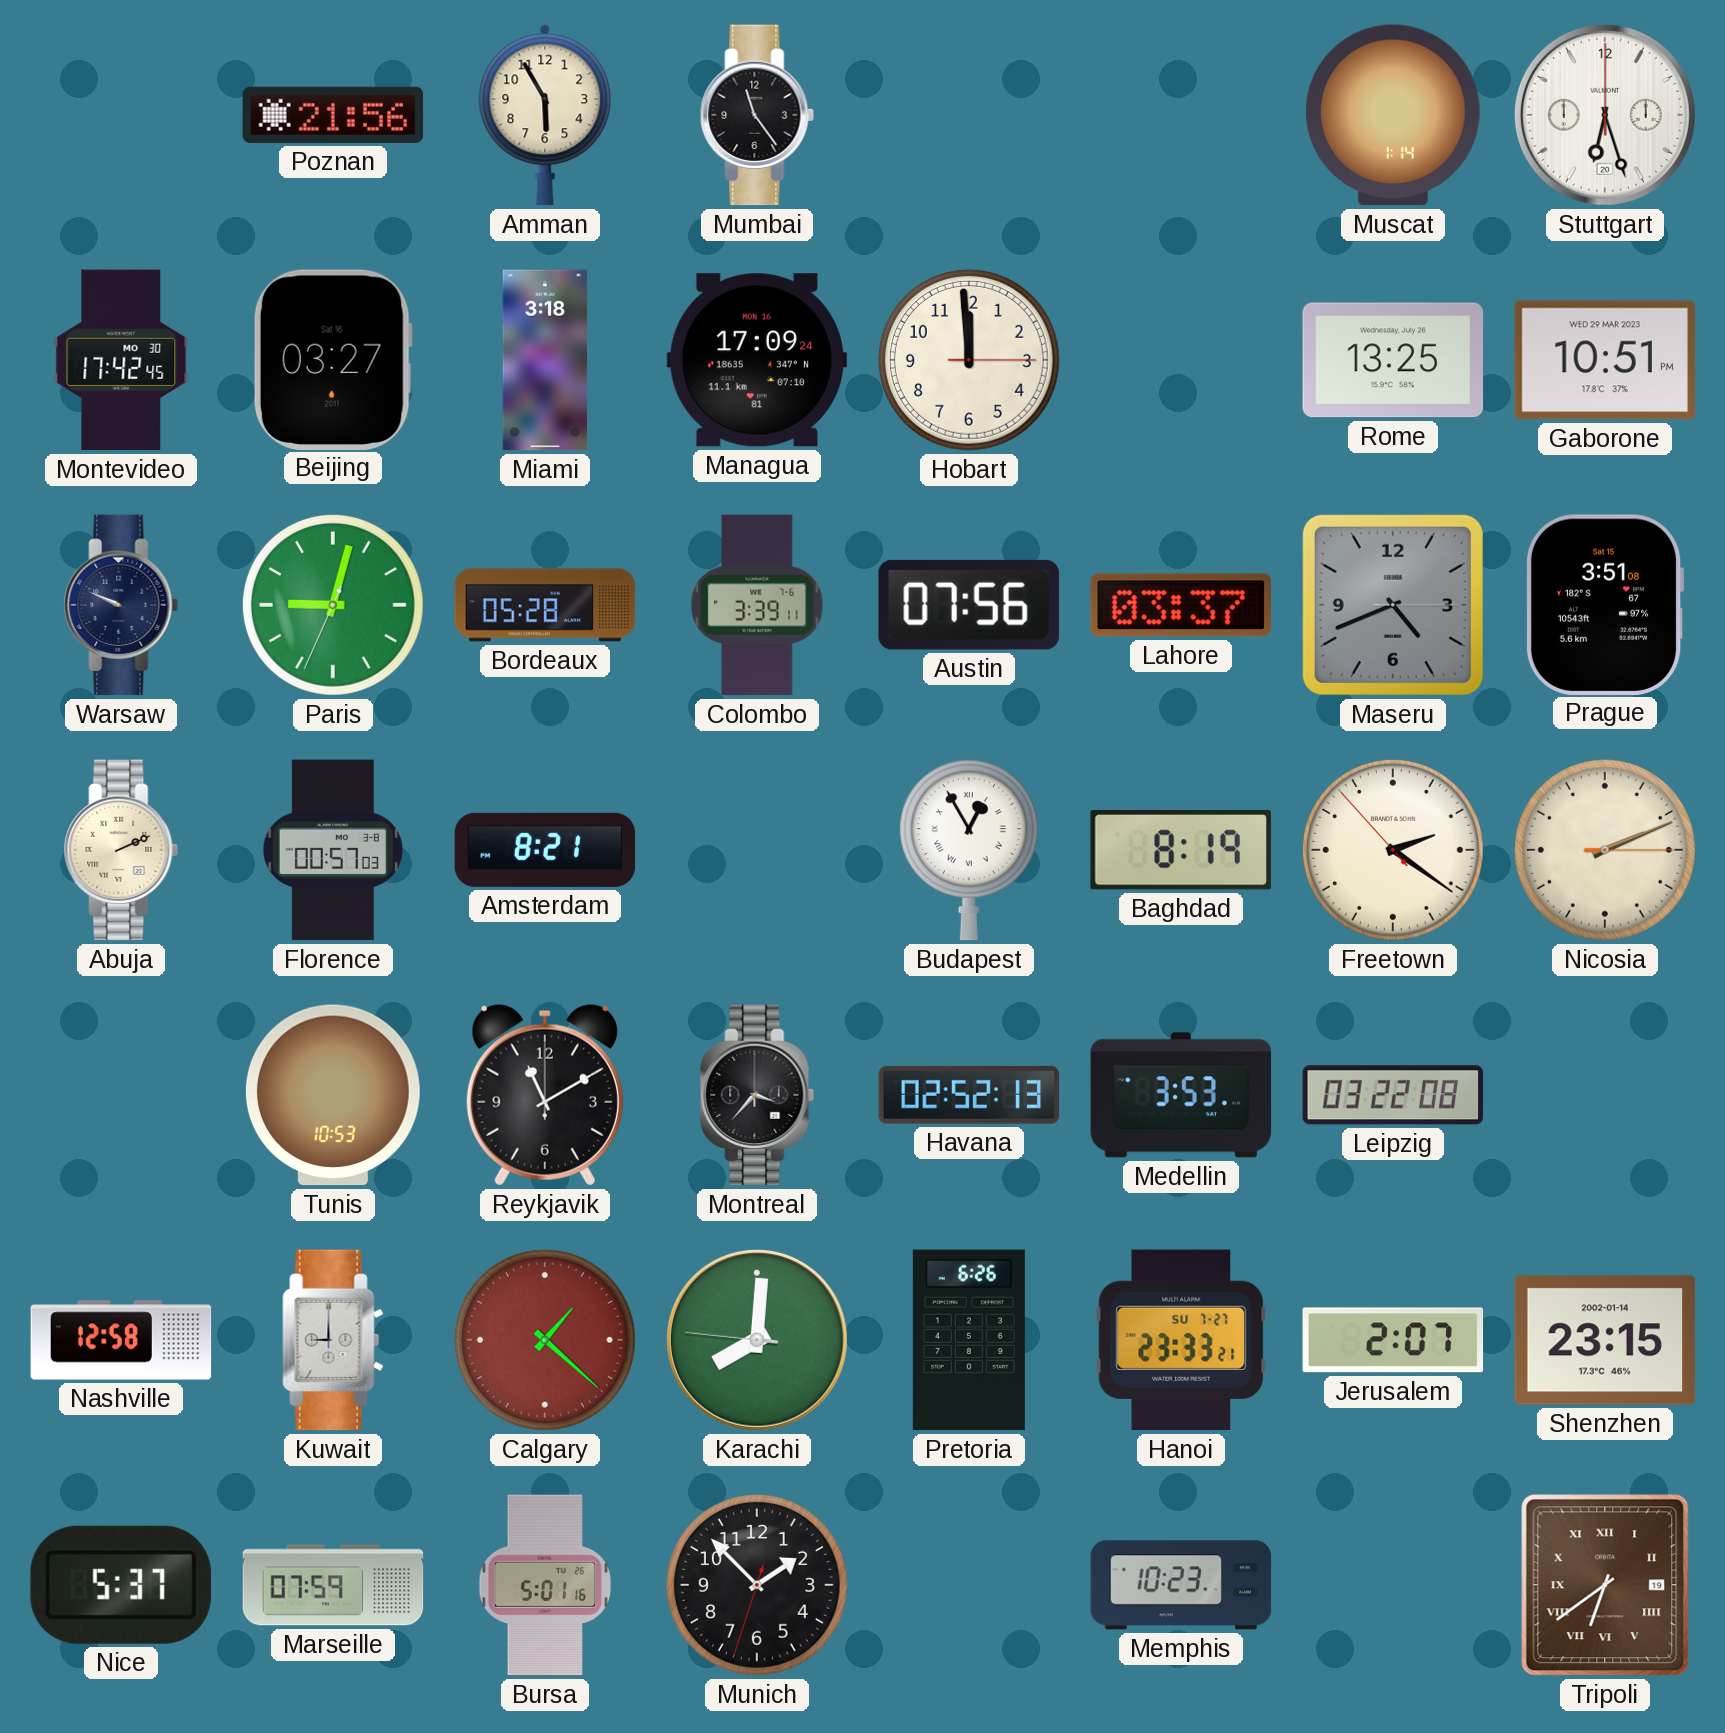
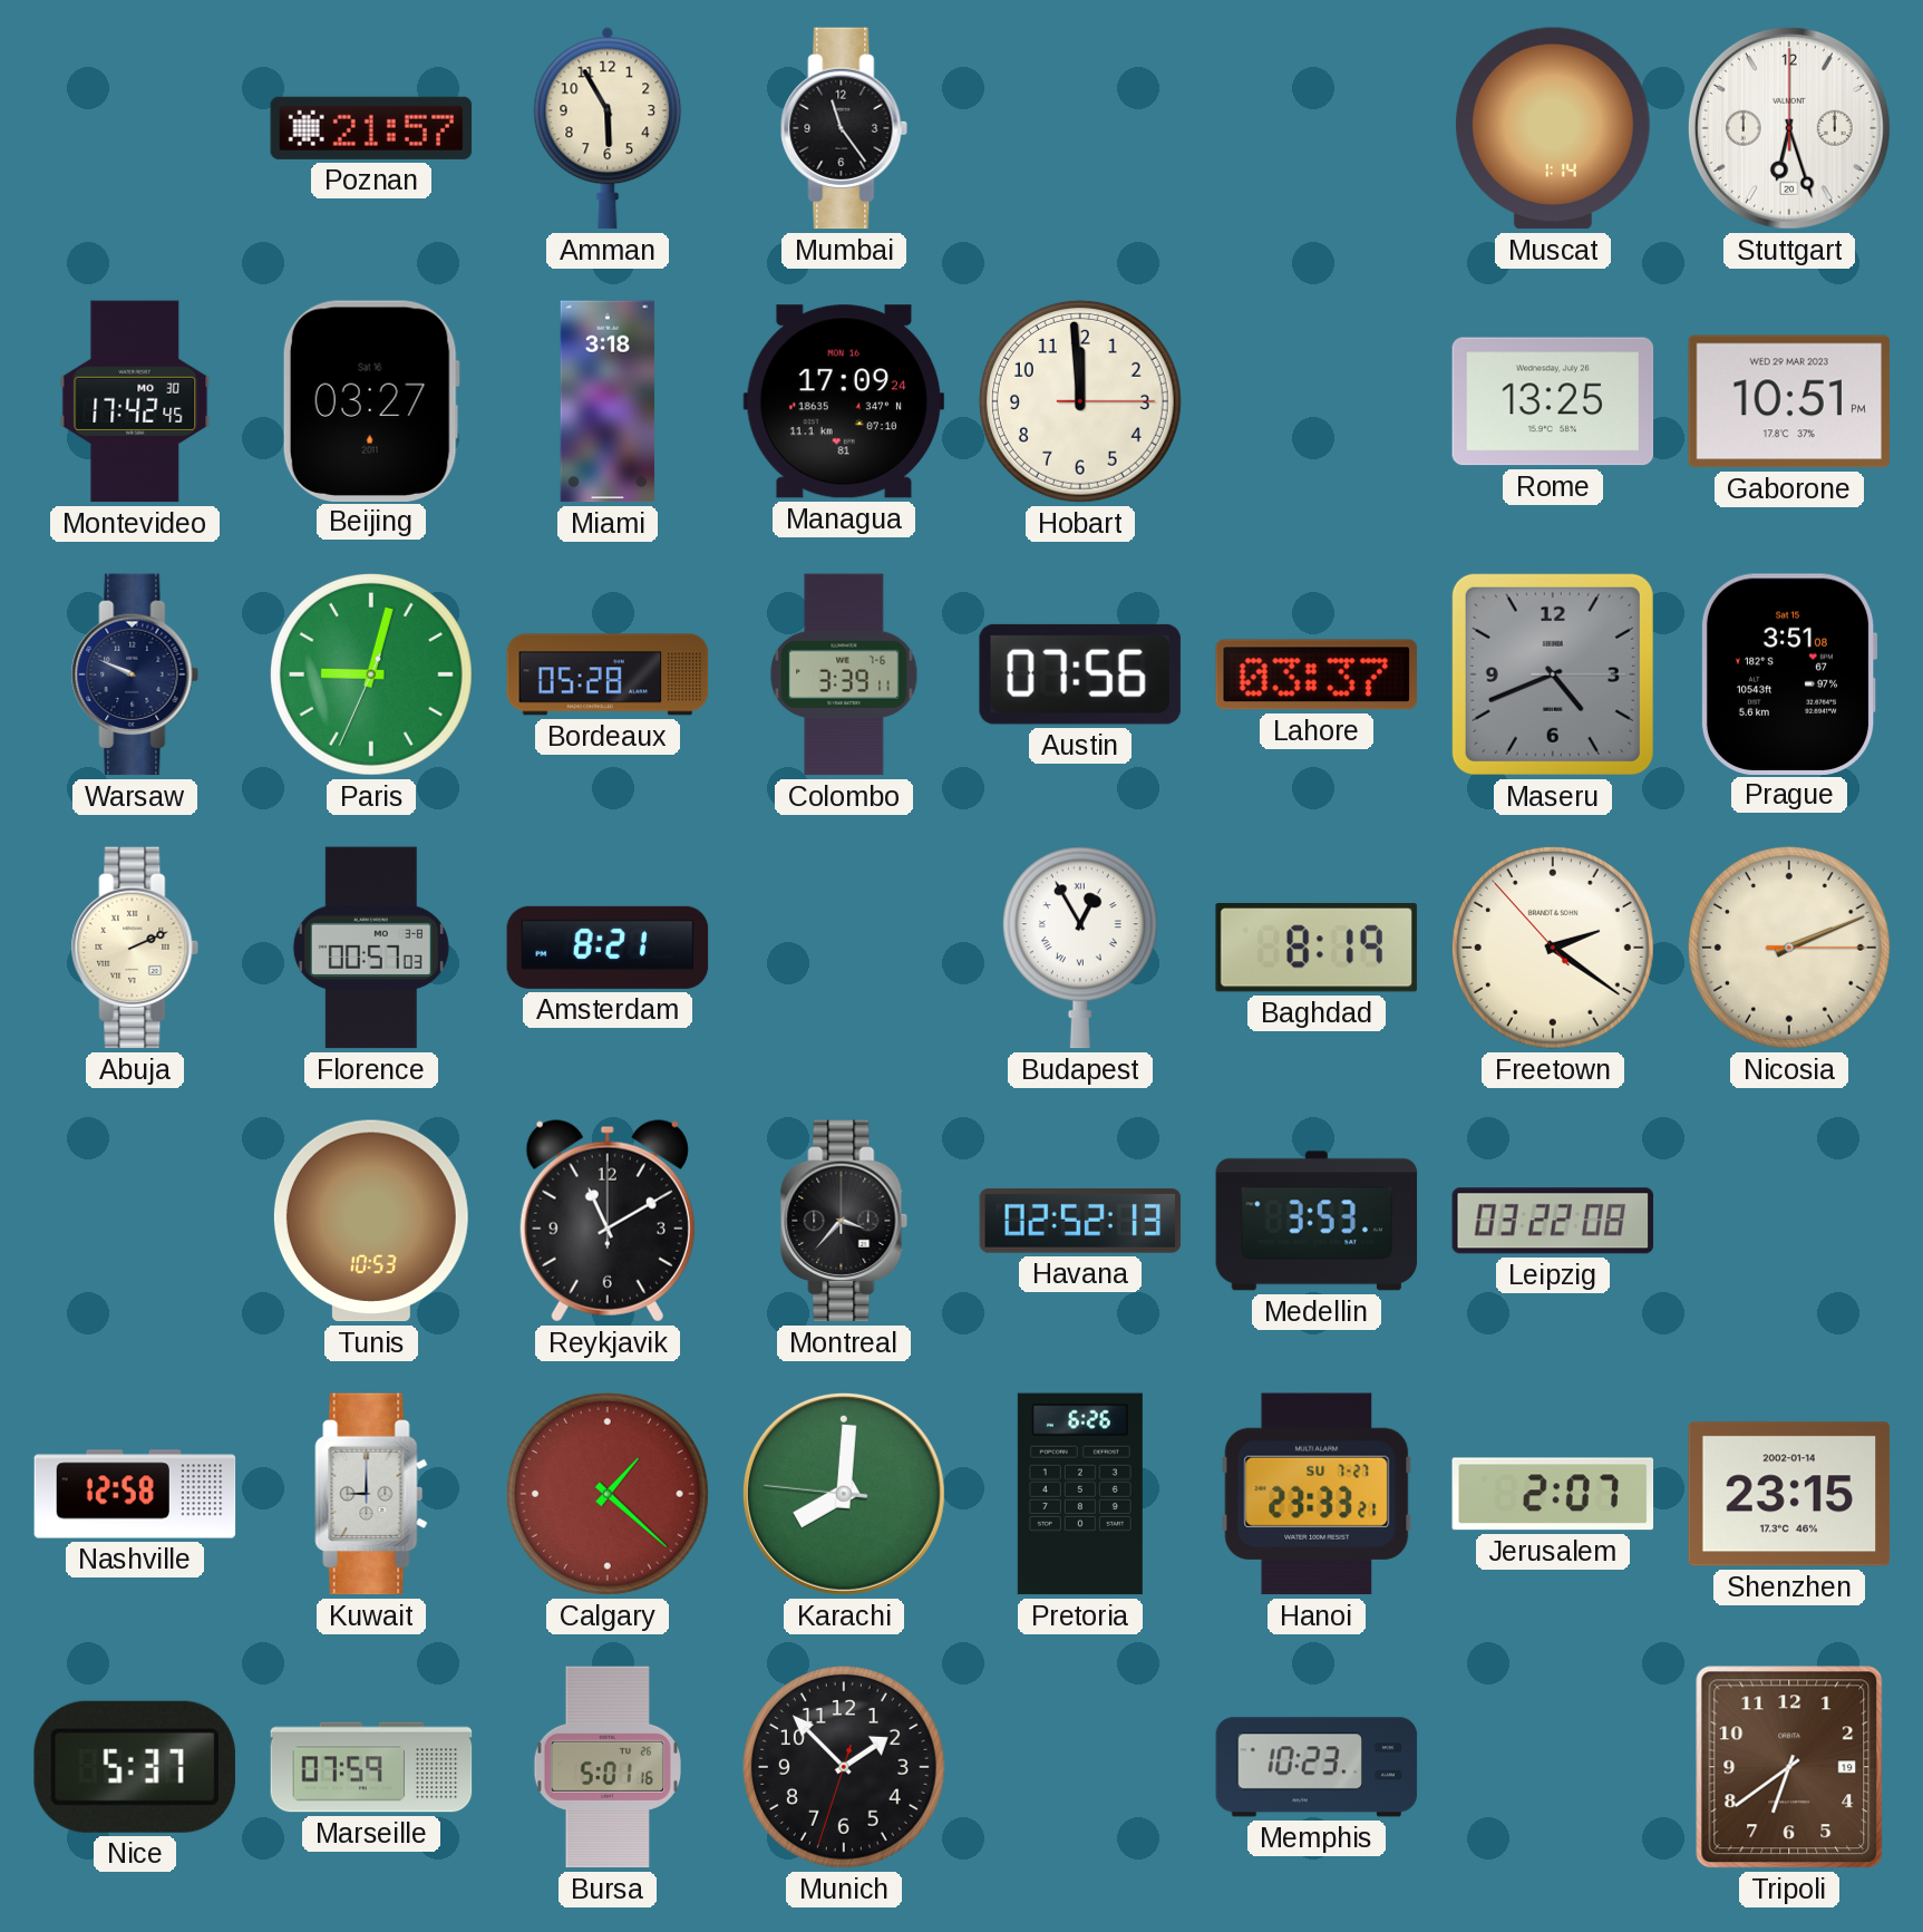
Poznan: 21:56 -> 21:57 (371, 128)
Tripoli numerals: Roman -> Arabic (1789, 1767)
